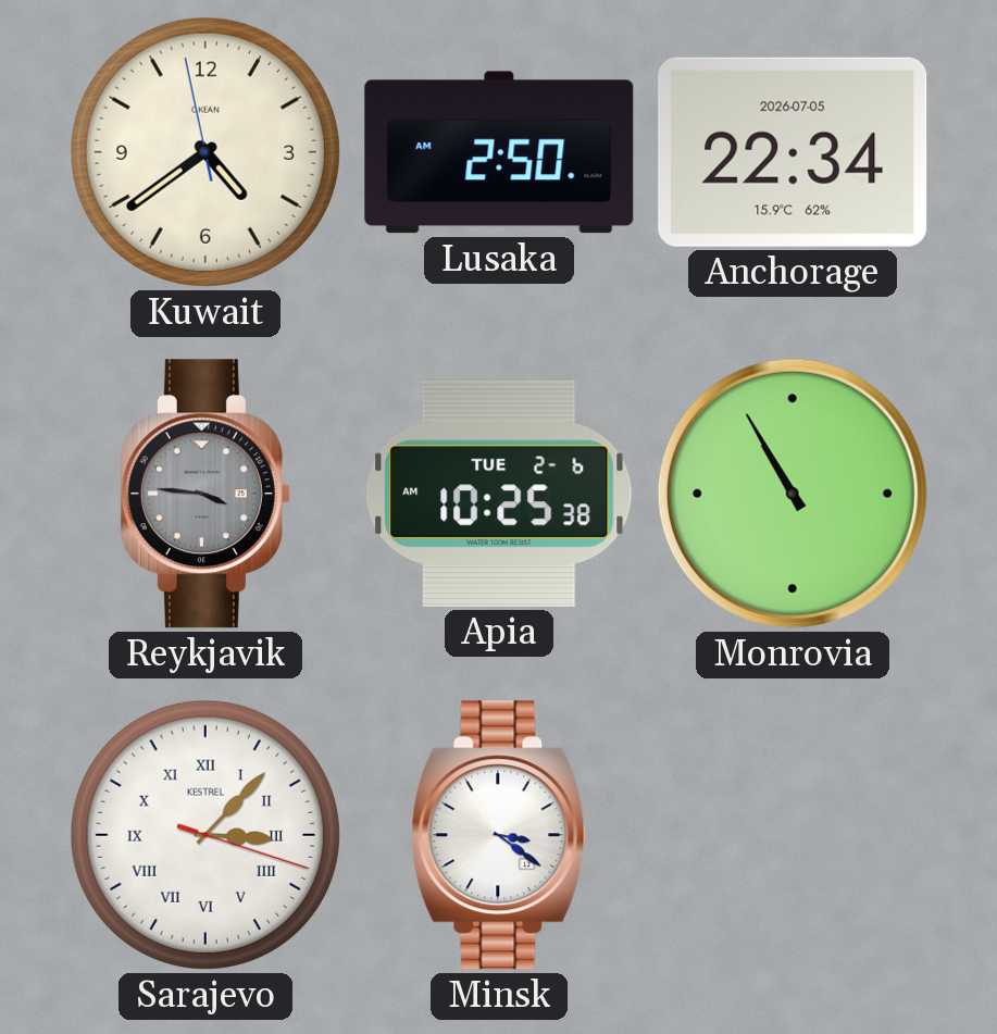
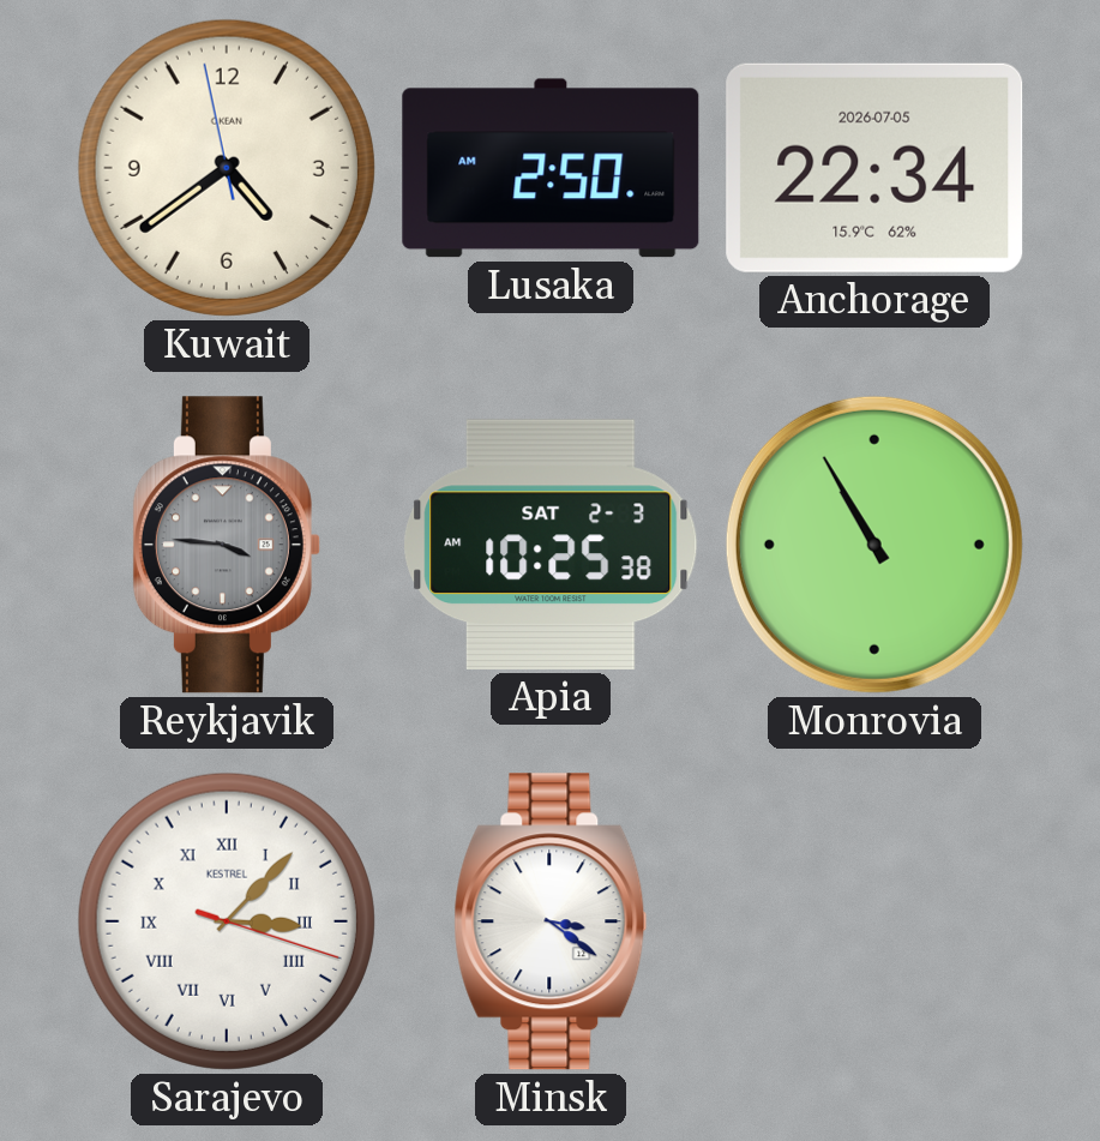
Apia date: TUE 2-6 -> SAT 2-3 (551, 545)
